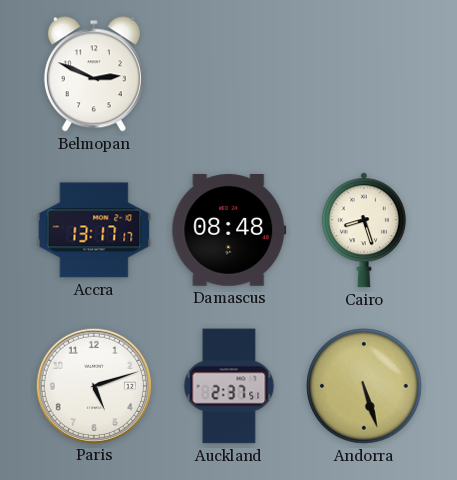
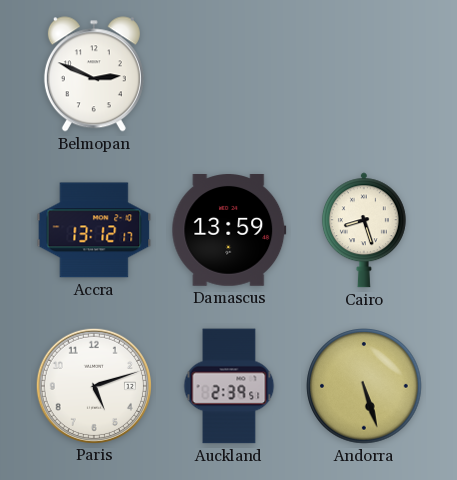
Accra: 13:17 -> 13:12 (94, 230)
Damascus: 08:48 -> 13:59 (229, 231)
Auckland: 2:37 -> 2:39 (229, 386)
